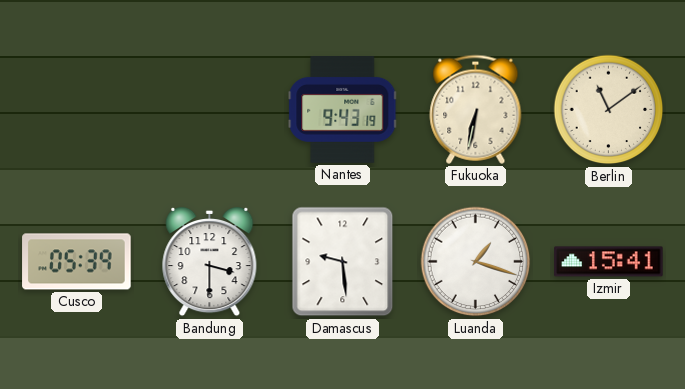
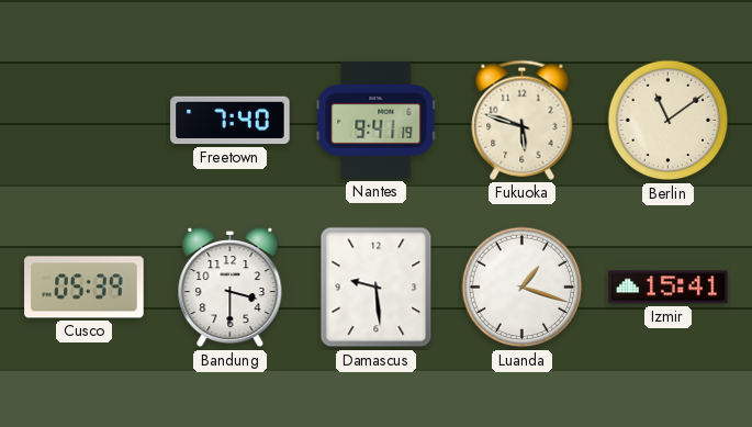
Freetown: none -> 7:40 (231, 121)
Nantes: 9:43 -> 9:41 (377, 121)
Fukuoka: 6:32 -> 5:48 (523, 120)
